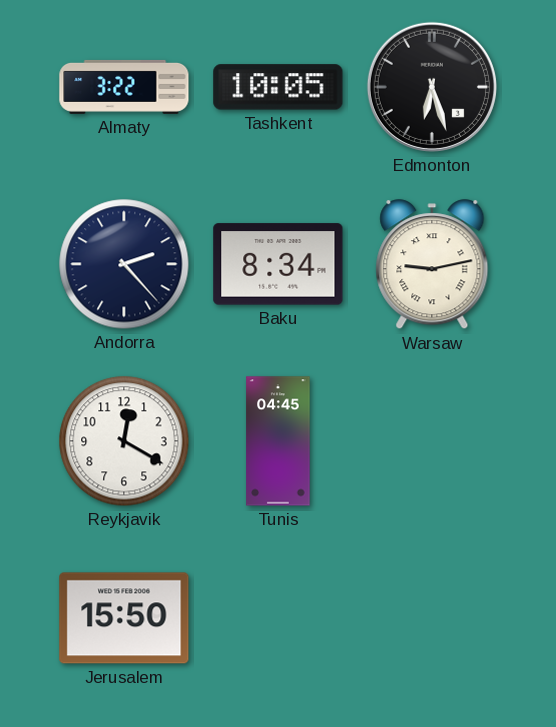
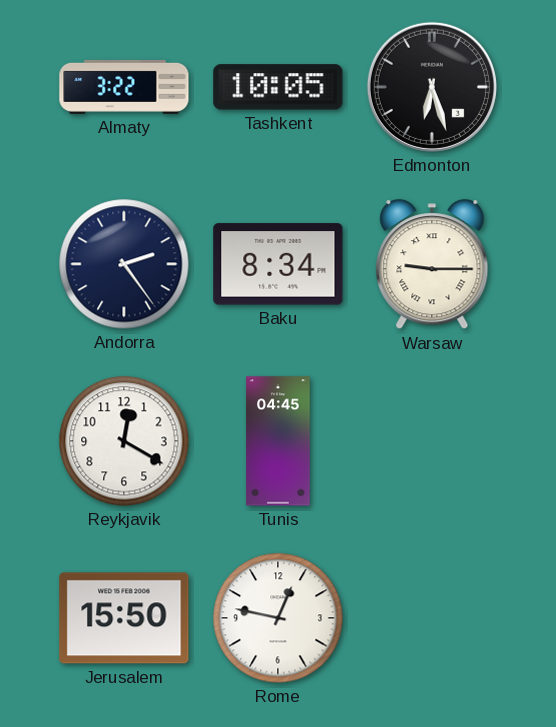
Andorra: 2:23 -> 2:24 (124, 264)
Warsaw: 9:13 -> 9:15 (432, 265)
Rome: none -> 12:47 (278, 618)
